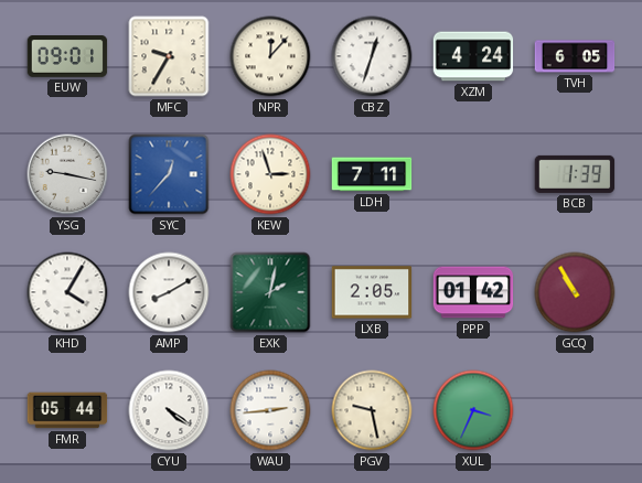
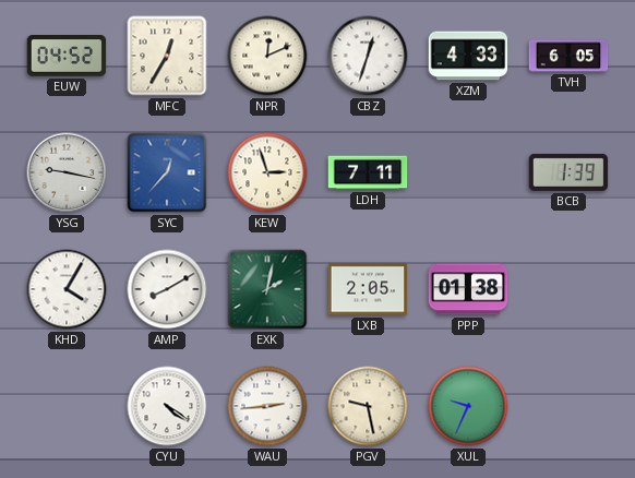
EUW: 09:01 -> 04:52 (67, 56)
MFC: 9:35 -> 12:35 (167, 56)
NPR: 12:07 -> 12:11 (267, 56)
XZM: 4:24 -> 4:33 (468, 56)
PPP: 01:42 -> 01:38 (468, 289)
GCQ: 10:55 -> none (575, 292)
FMR: 05:44 -> none (67, 410)
XUL: 3:34 -> 9:34 (468, 406)
